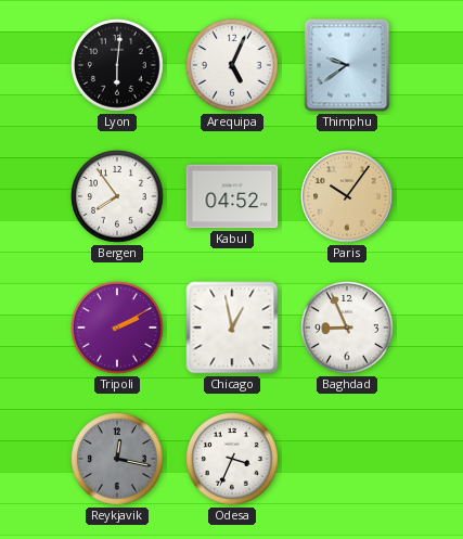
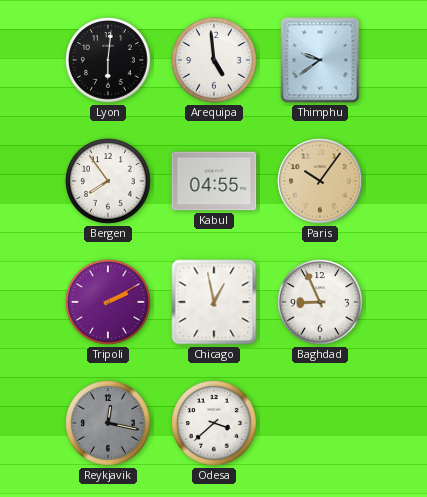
Arequipa: 5:04 -> 4:59 (214, 60)
Kabul: 04:52 -> 04:55 (214, 181)
Odesa: 3:34 -> 3:38 (214, 423)
